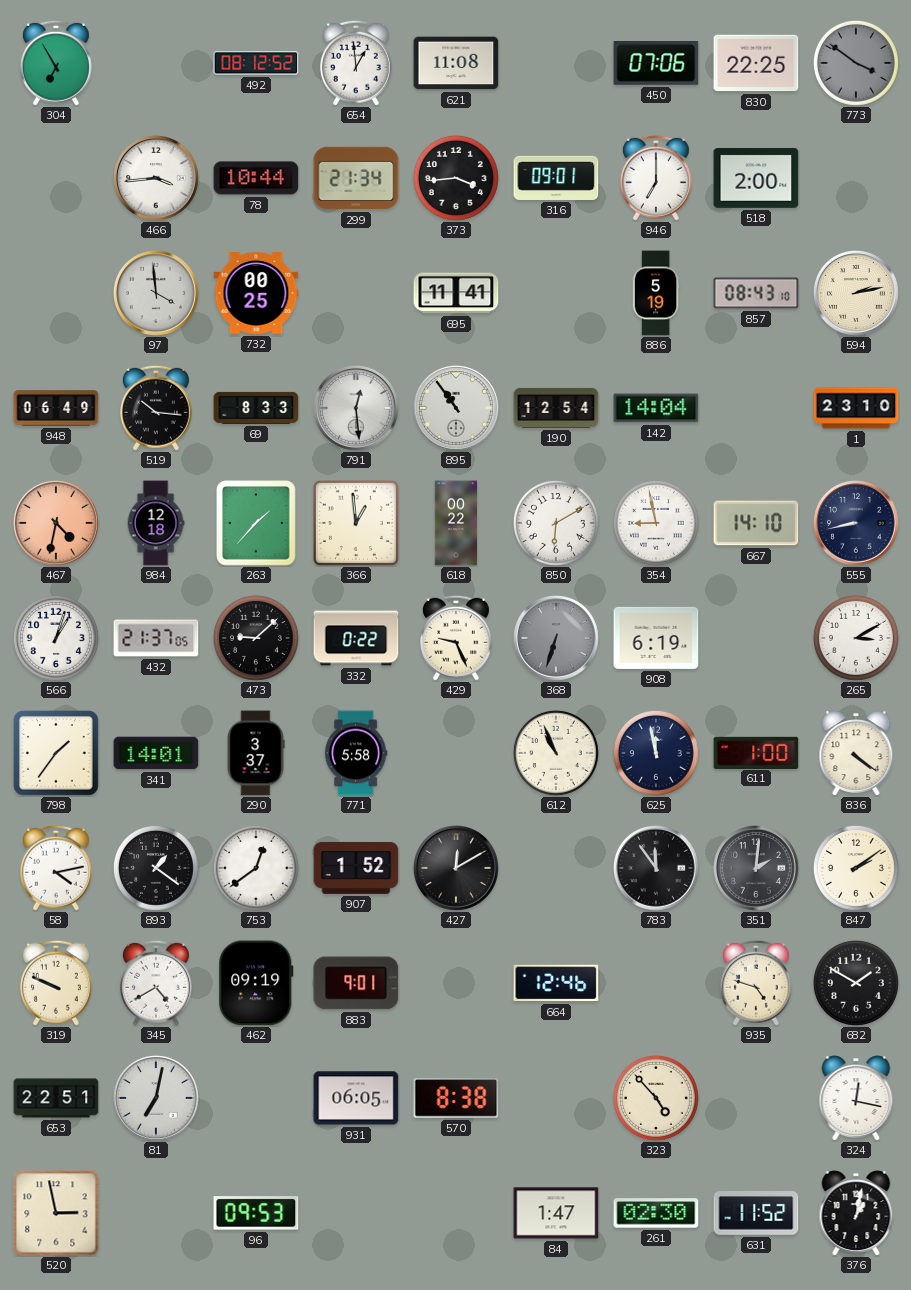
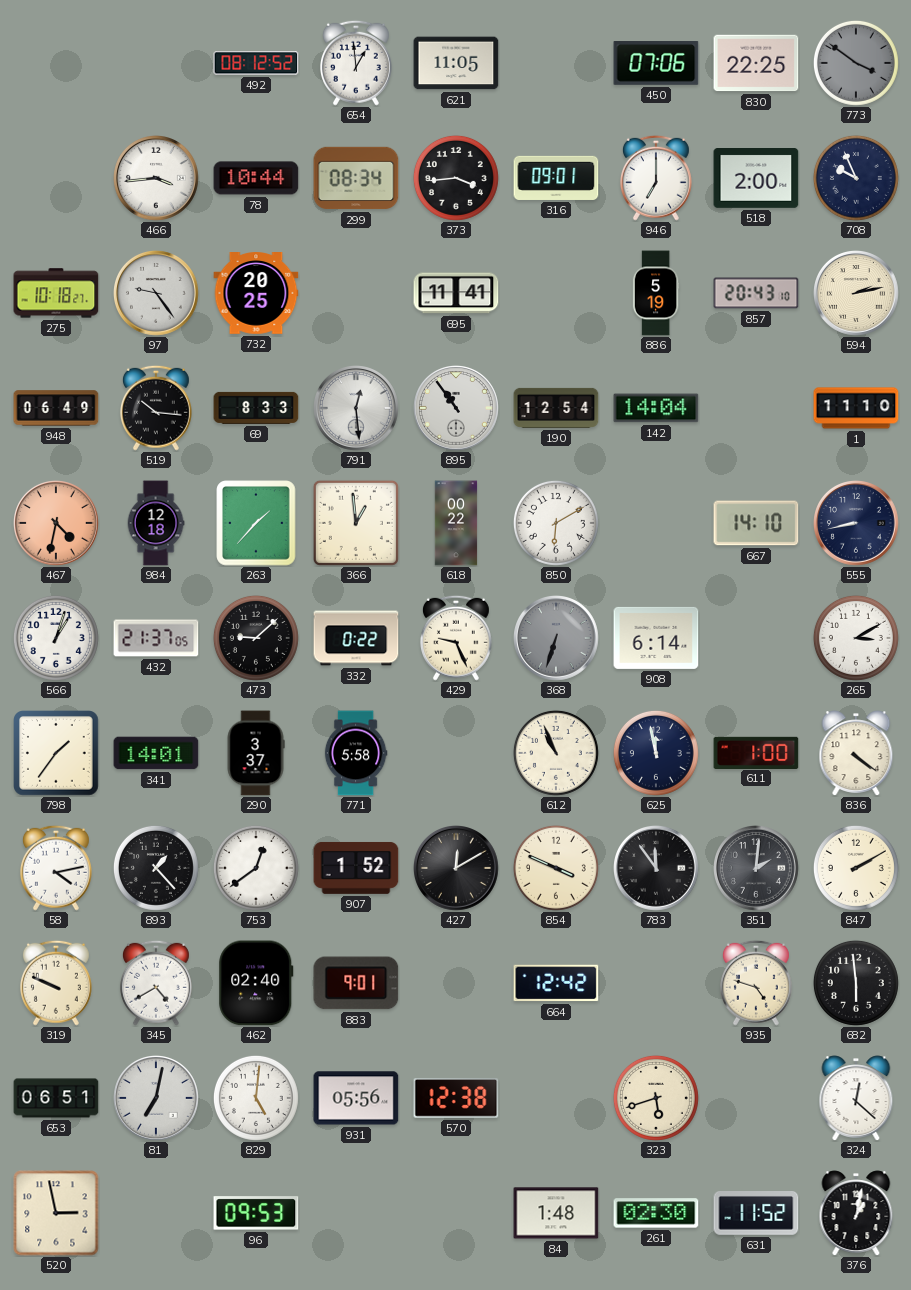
304: 6:55 -> none (56, 63)
621: 11:08 -> 11:05 (456, 63)
299: 21:34 -> 08:34 (356, 178)
708: none -> 9:56 (856, 178)
275: none -> 10:18 (56, 293)
97: 3:59 -> 9:24 (157, 294)
732: 00:25 -> 20:25 (256, 294)
857: 08:43 -> 20:43 (756, 293)
1: 23:10 -> 11:10 (856, 408)
354: 8:58 -> none (656, 523)
908: 6:19 -> 6:14 (656, 638)
893: 1:21 -> 1:23 (156, 868)
854: none -> 3:49 (556, 868)
847: 2:09 -> 2:10 (856, 868)
462: 09:19 -> 02:40 (256, 983)
664: 12:46 -> 12:42 (556, 983)
682: 1:50 -> 5:59 (856, 983)
653: 22:51 -> 06:51 (56, 1098)
829: none -> 5:01 (256, 1098)
931: 06:05 -> 05:56 (356, 1098)
570: 8:38 -> 12:38 (456, 1098)
323: 4:53 -> 5:42 (656, 1098)
324: 12:17 -> 12:22 (856, 1098)
84: 1:47 -> 1:48 (556, 1213)
